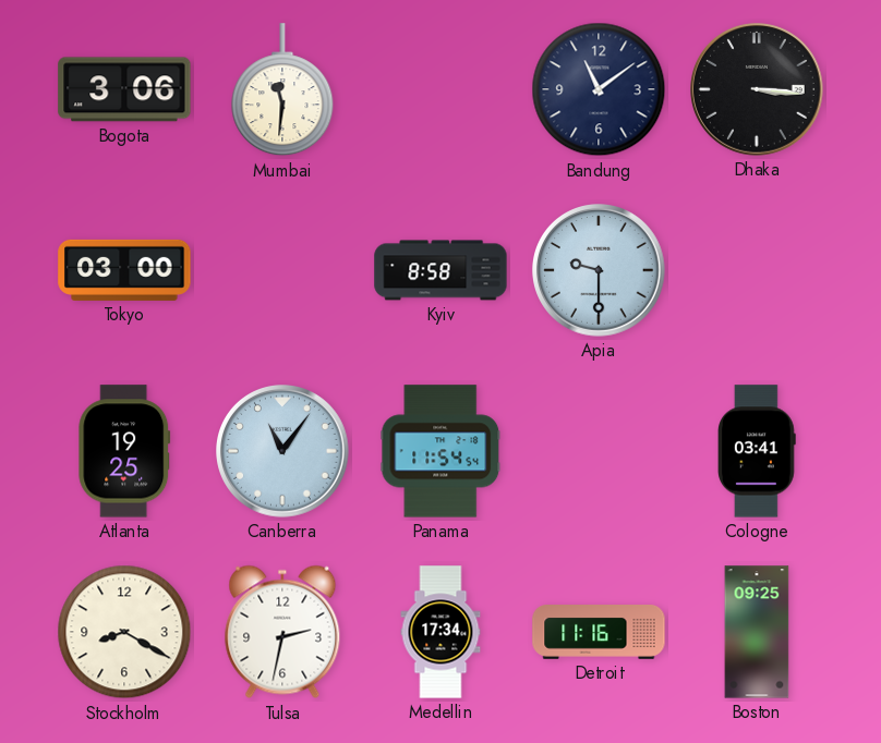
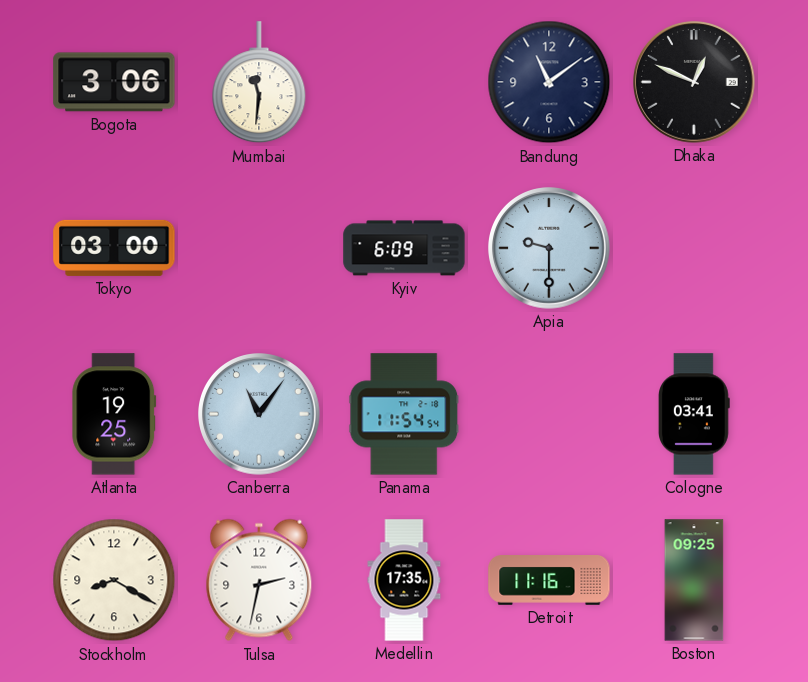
Dhaka: 3:16 -> 12:49 (694, 82)
Kyiv: 8:58 -> 6:09 (404, 248)
Medellin: 17:34 -> 17:35 (404, 580)
